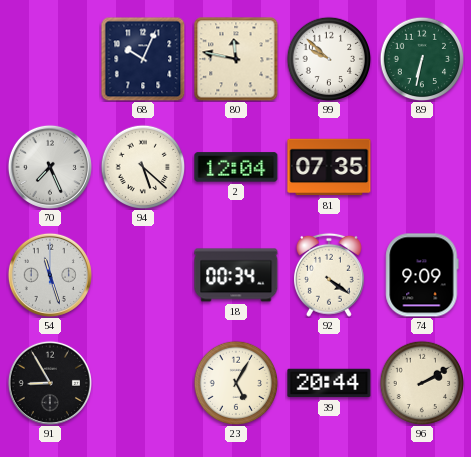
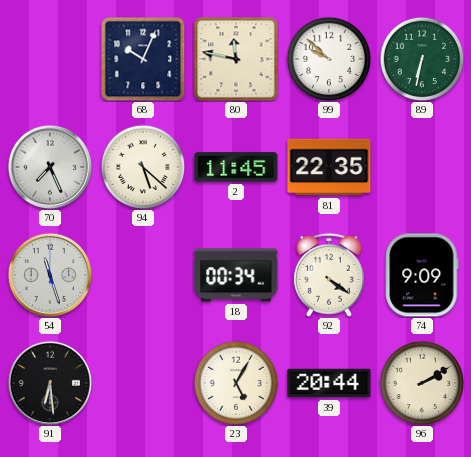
2: 12:04 -> 11:45 (236, 167)
81: 07:35 -> 22:35 (329, 167)
91: 8:55 -> 6:29 (50, 383)
